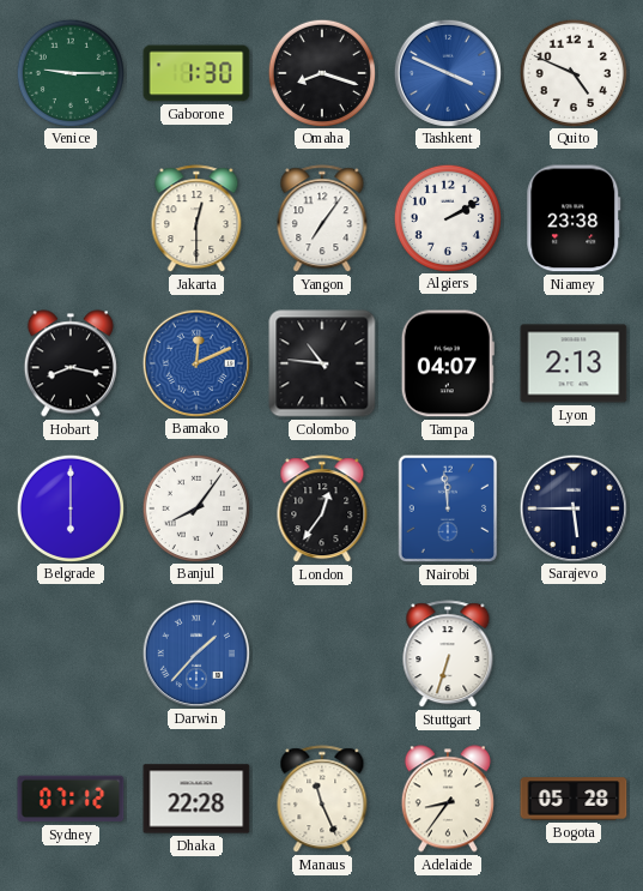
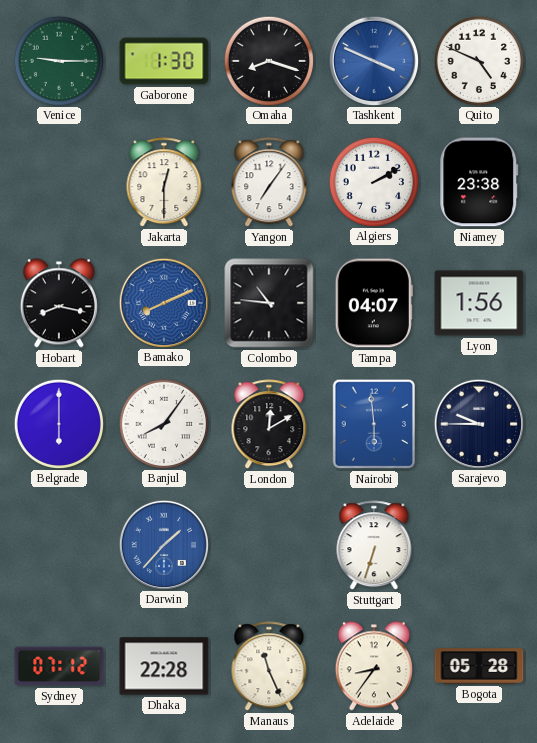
Bamako: 12:11 -> 8:11 (163, 302)
Lyon: 2:13 -> 1:56 (479, 303)
London: 12:36 -> 12:10 (269, 425)
Nairobi: 11:59 -> 5:59 (374, 424)
Sarajevo: 5:45 -> 9:45 (478, 423)
